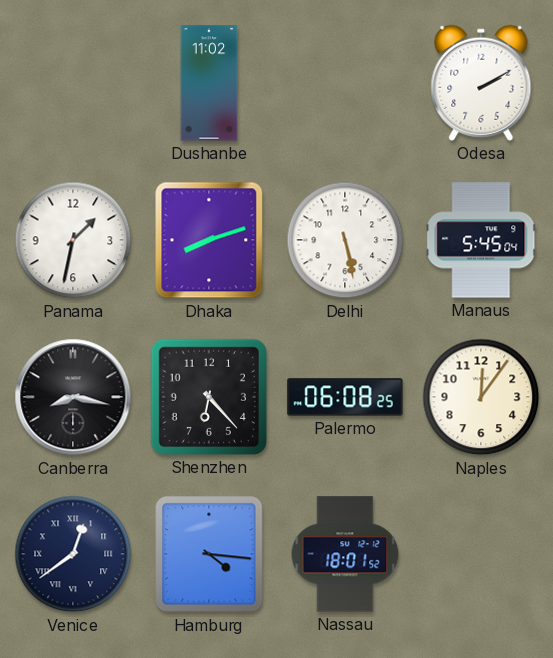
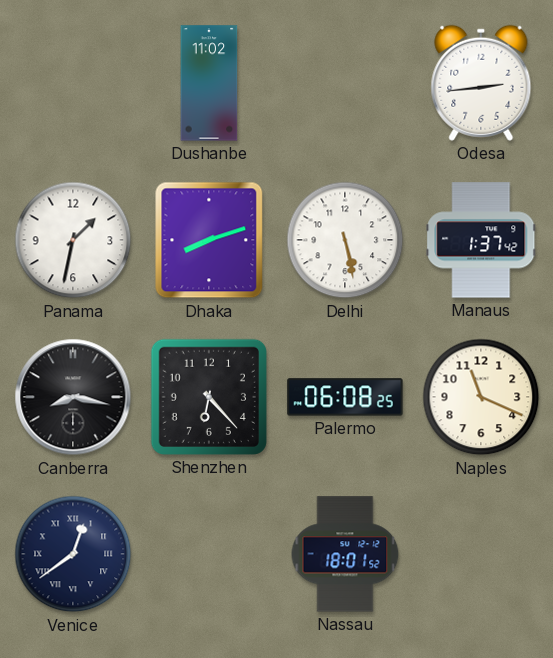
Odesa: 2:10 -> 2:44 (481, 83)
Manaus: 5:45 -> 1:37 (481, 240)
Naples: 12:06 -> 11:19 (481, 397)
Hamburg: 4:16 -> none (209, 554)
